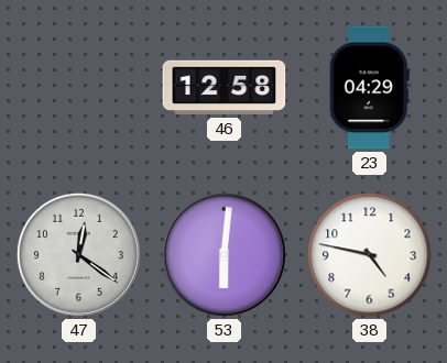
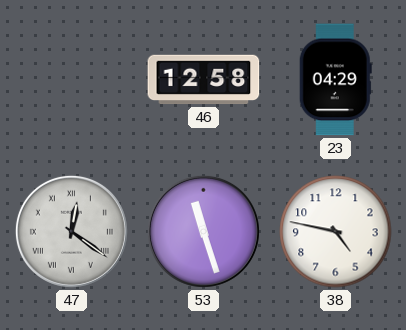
47 numerals: Arabic -> Roman (71, 231)
53: 6:01 -> 11:27 (203, 231)
